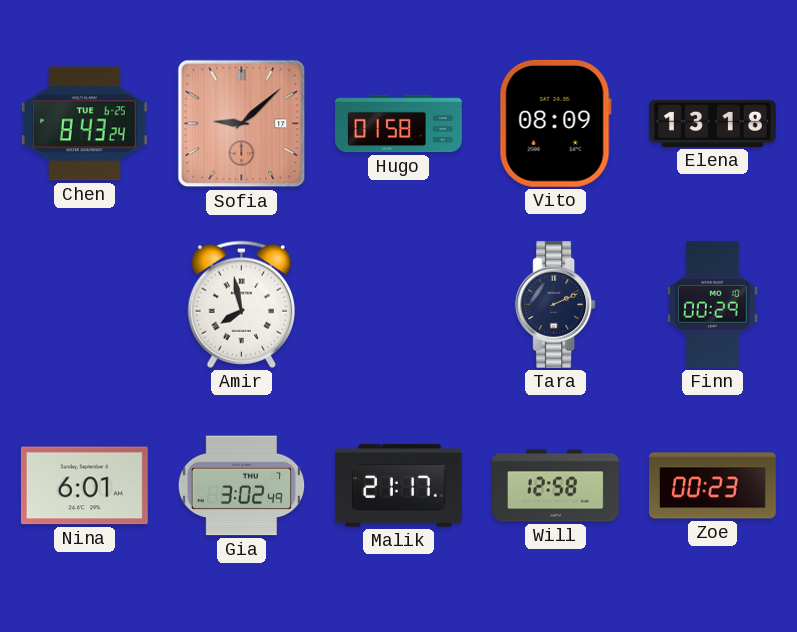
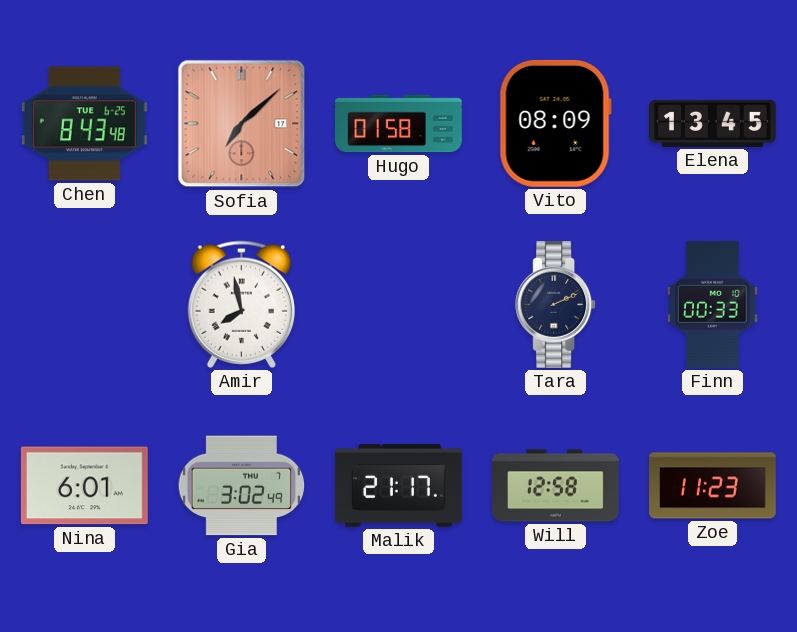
Chen: 8:43:24 -> 8:43:48 (84, 124)
Sofia: 9:08 -> 7:08 (242, 124)
Elena: 13:18 -> 13:45 (713, 123)
Finn: 00:29 -> 00:33 (713, 304)
Zoe: 00:23 -> 11:23 (713, 486)
